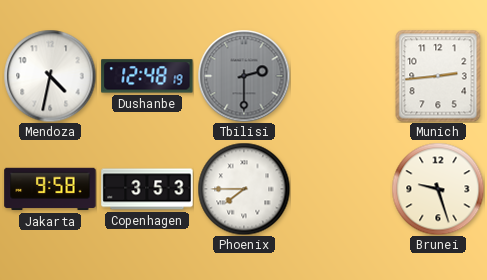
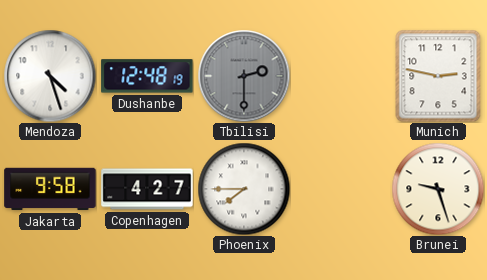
Mendoza: 4:32 -> 4:27 (50, 76)
Munich: 2:44 -> 2:47 (438, 76)
Copenhagen: 3:53 -> 4:27 (147, 189)
